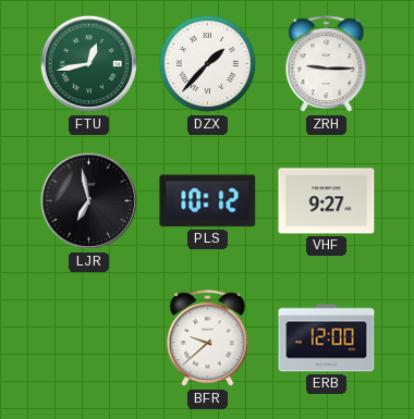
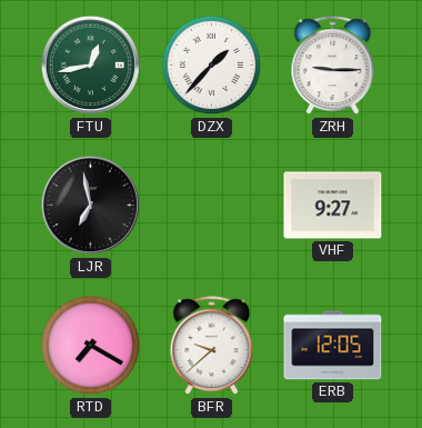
PLS: 10:12 -> none (208, 201)
RTD: none -> 7:20 (91, 346)
ERB: 12:00 -> 12:05 (333, 346)
